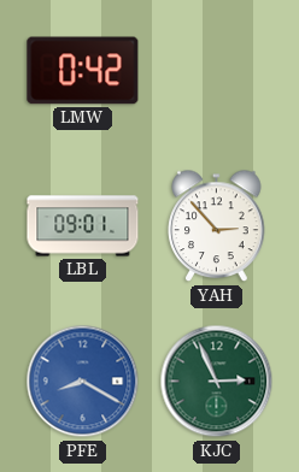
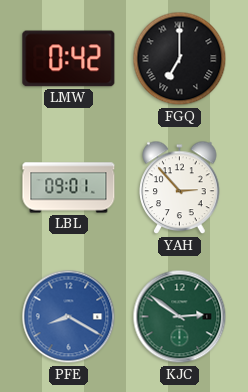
FGQ: none -> 7:00 (180, 59)
KJC: 2:56 -> 2:51 (180, 317)
